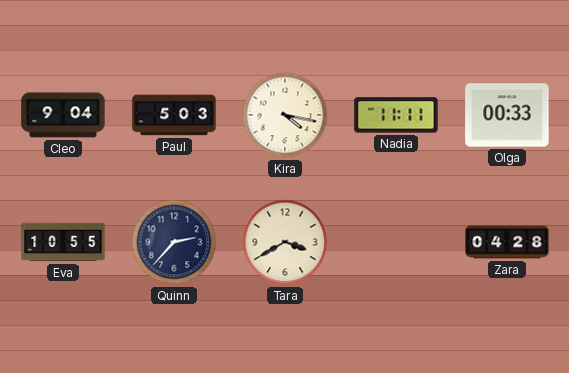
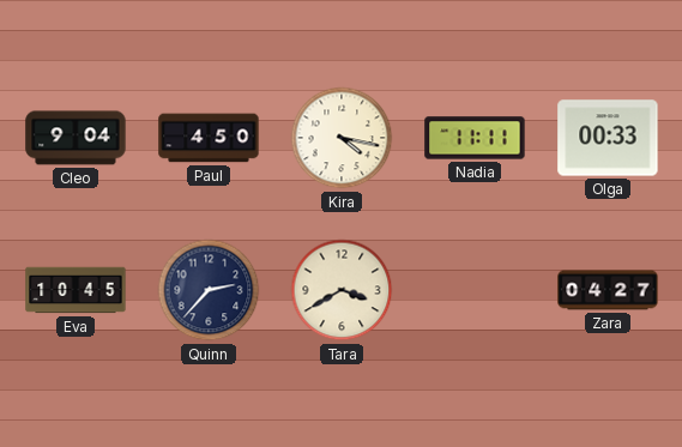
Paul: 5:03 -> 4:50 (209, 138)
Eva: 10:55 -> 10:45 (76, 290)
Zara: 04:28 -> 04:27 (608, 290)
